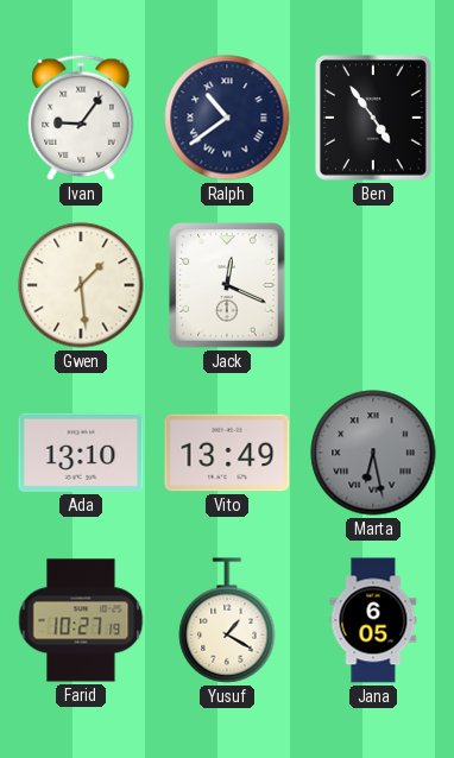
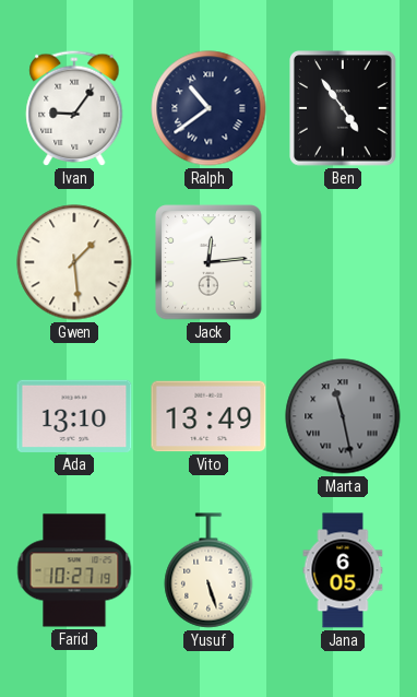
Jack: 12:19 -> 12:14 (208, 262)
Marta: 6:28 -> 11:28 (343, 416)
Yusuf: 1:20 -> 5:27 (208, 570)
